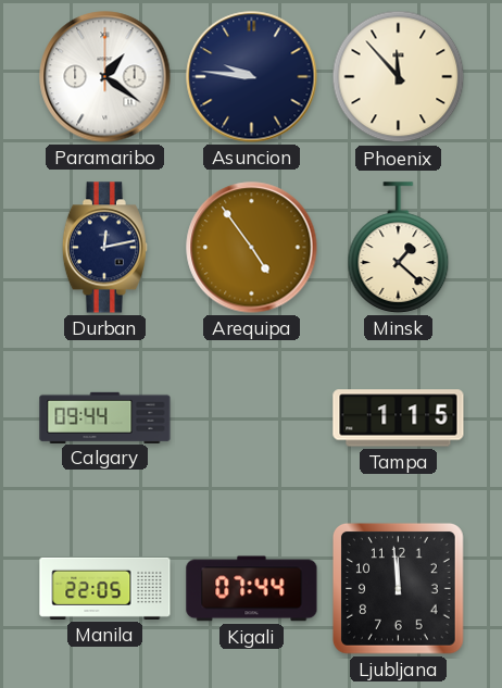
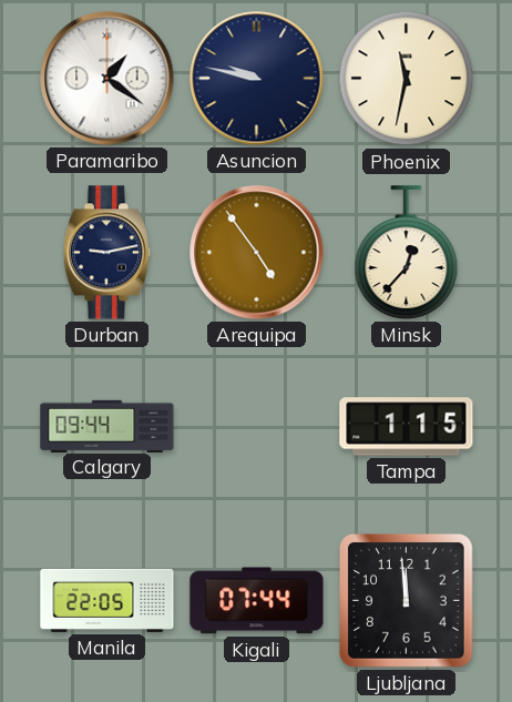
Asuncion: 9:46 -> 9:47 (257, 79)
Phoenix: 11:53 -> 11:32 (407, 79)
Durban: 12:13 -> 9:13 (106, 253)
Minsk: 1:22 -> 12:37 (407, 253)
